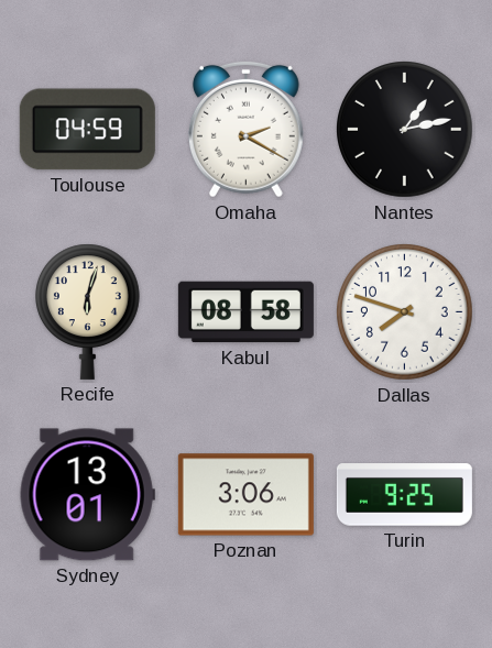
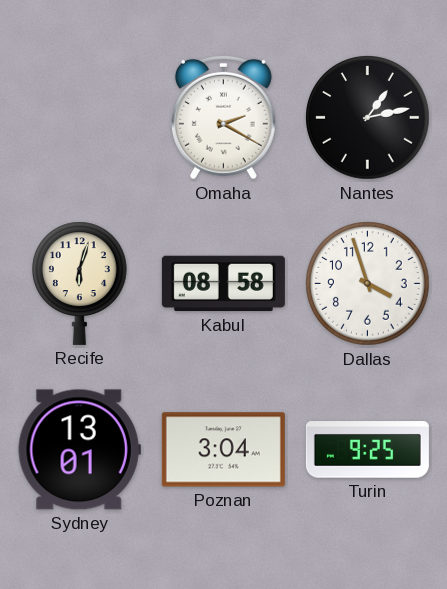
Toulouse: 04:59 -> none (87, 130)
Dallas: 7:48 -> 3:57 (368, 284)
Poznan: 3:06 -> 3:04 (223, 450)
